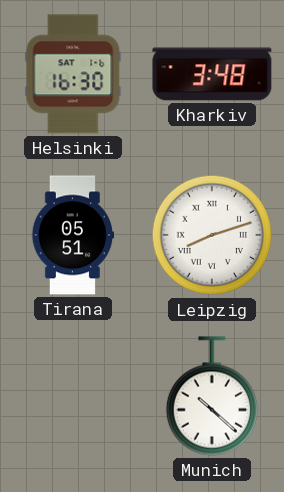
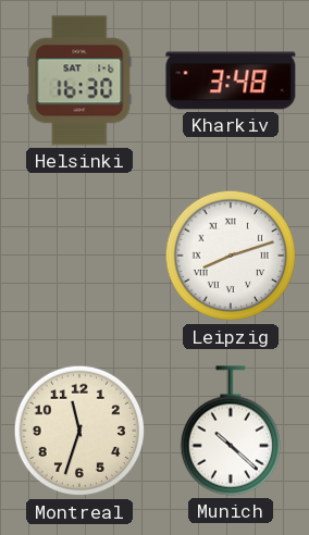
Tirana: 05:51 -> none (73, 235)
Montreal: none -> 11:33 (79, 431)
